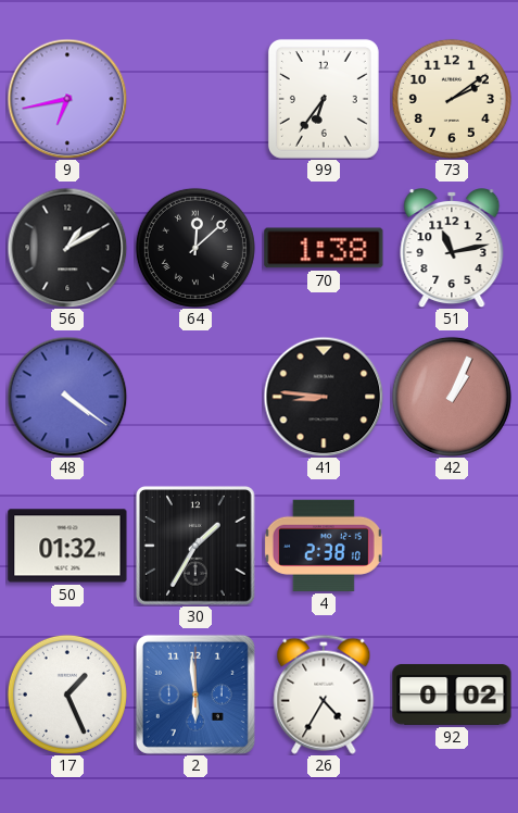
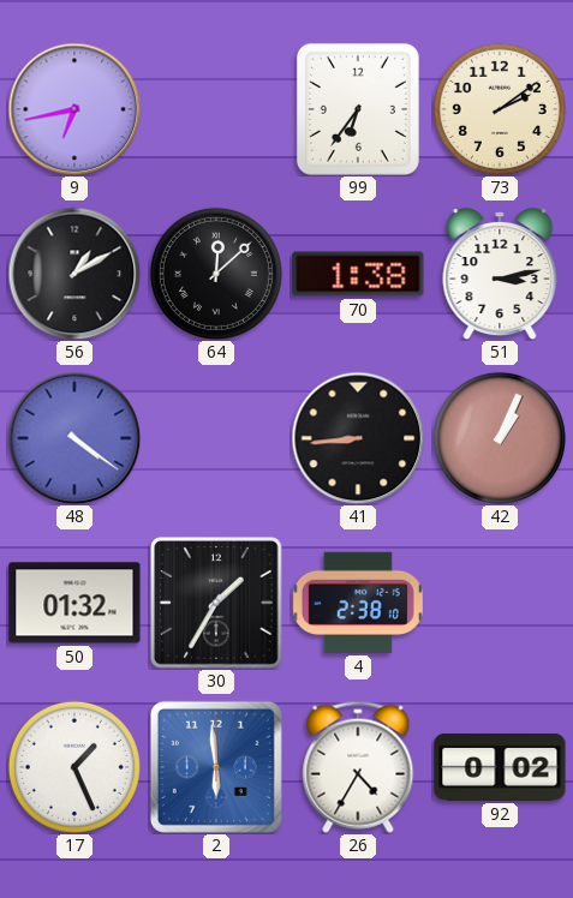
51: 11:13 -> 3:13 (500, 275)
41: 8:46 -> 8:44 (358, 438)
